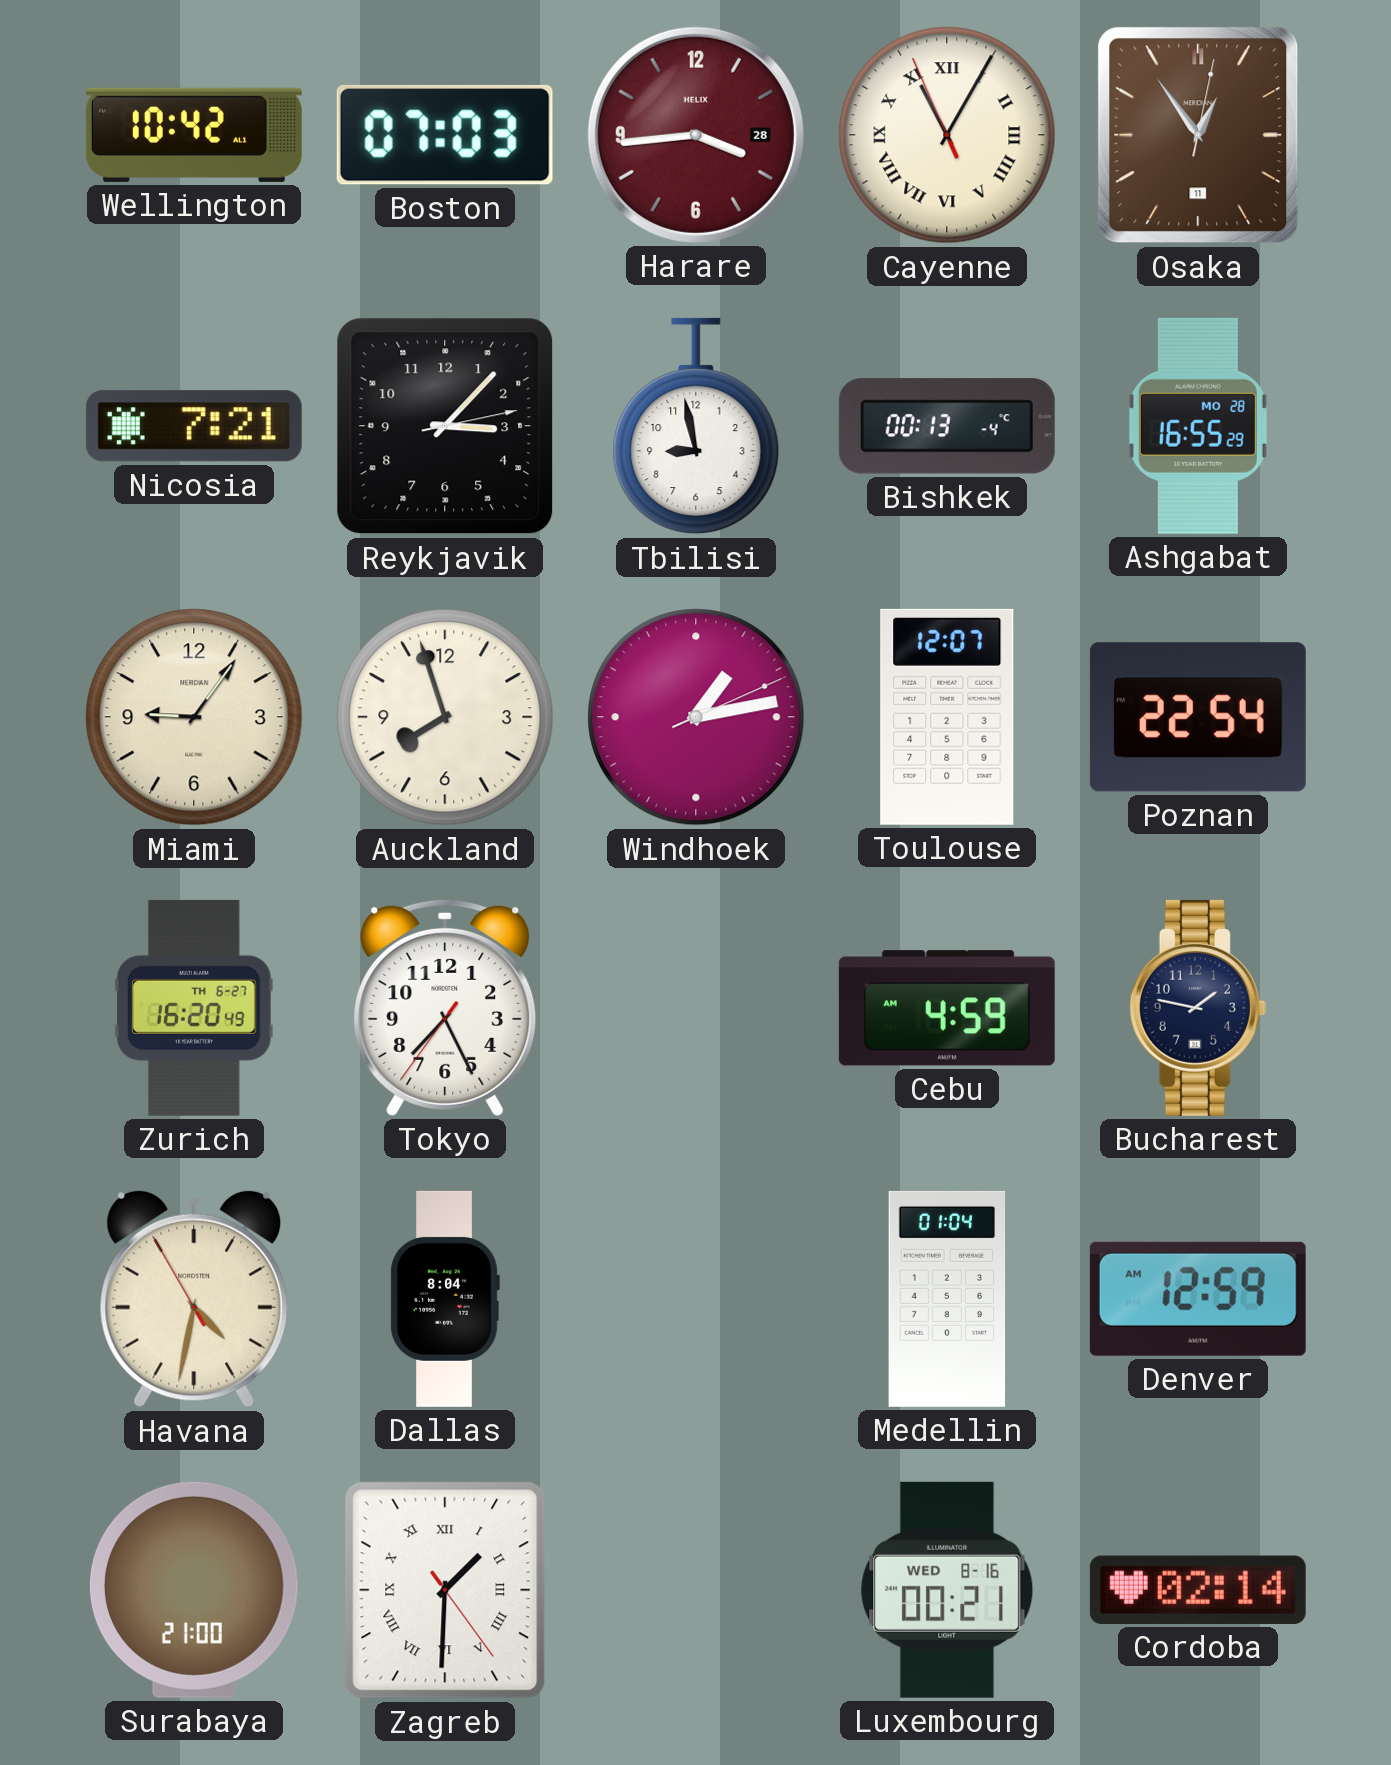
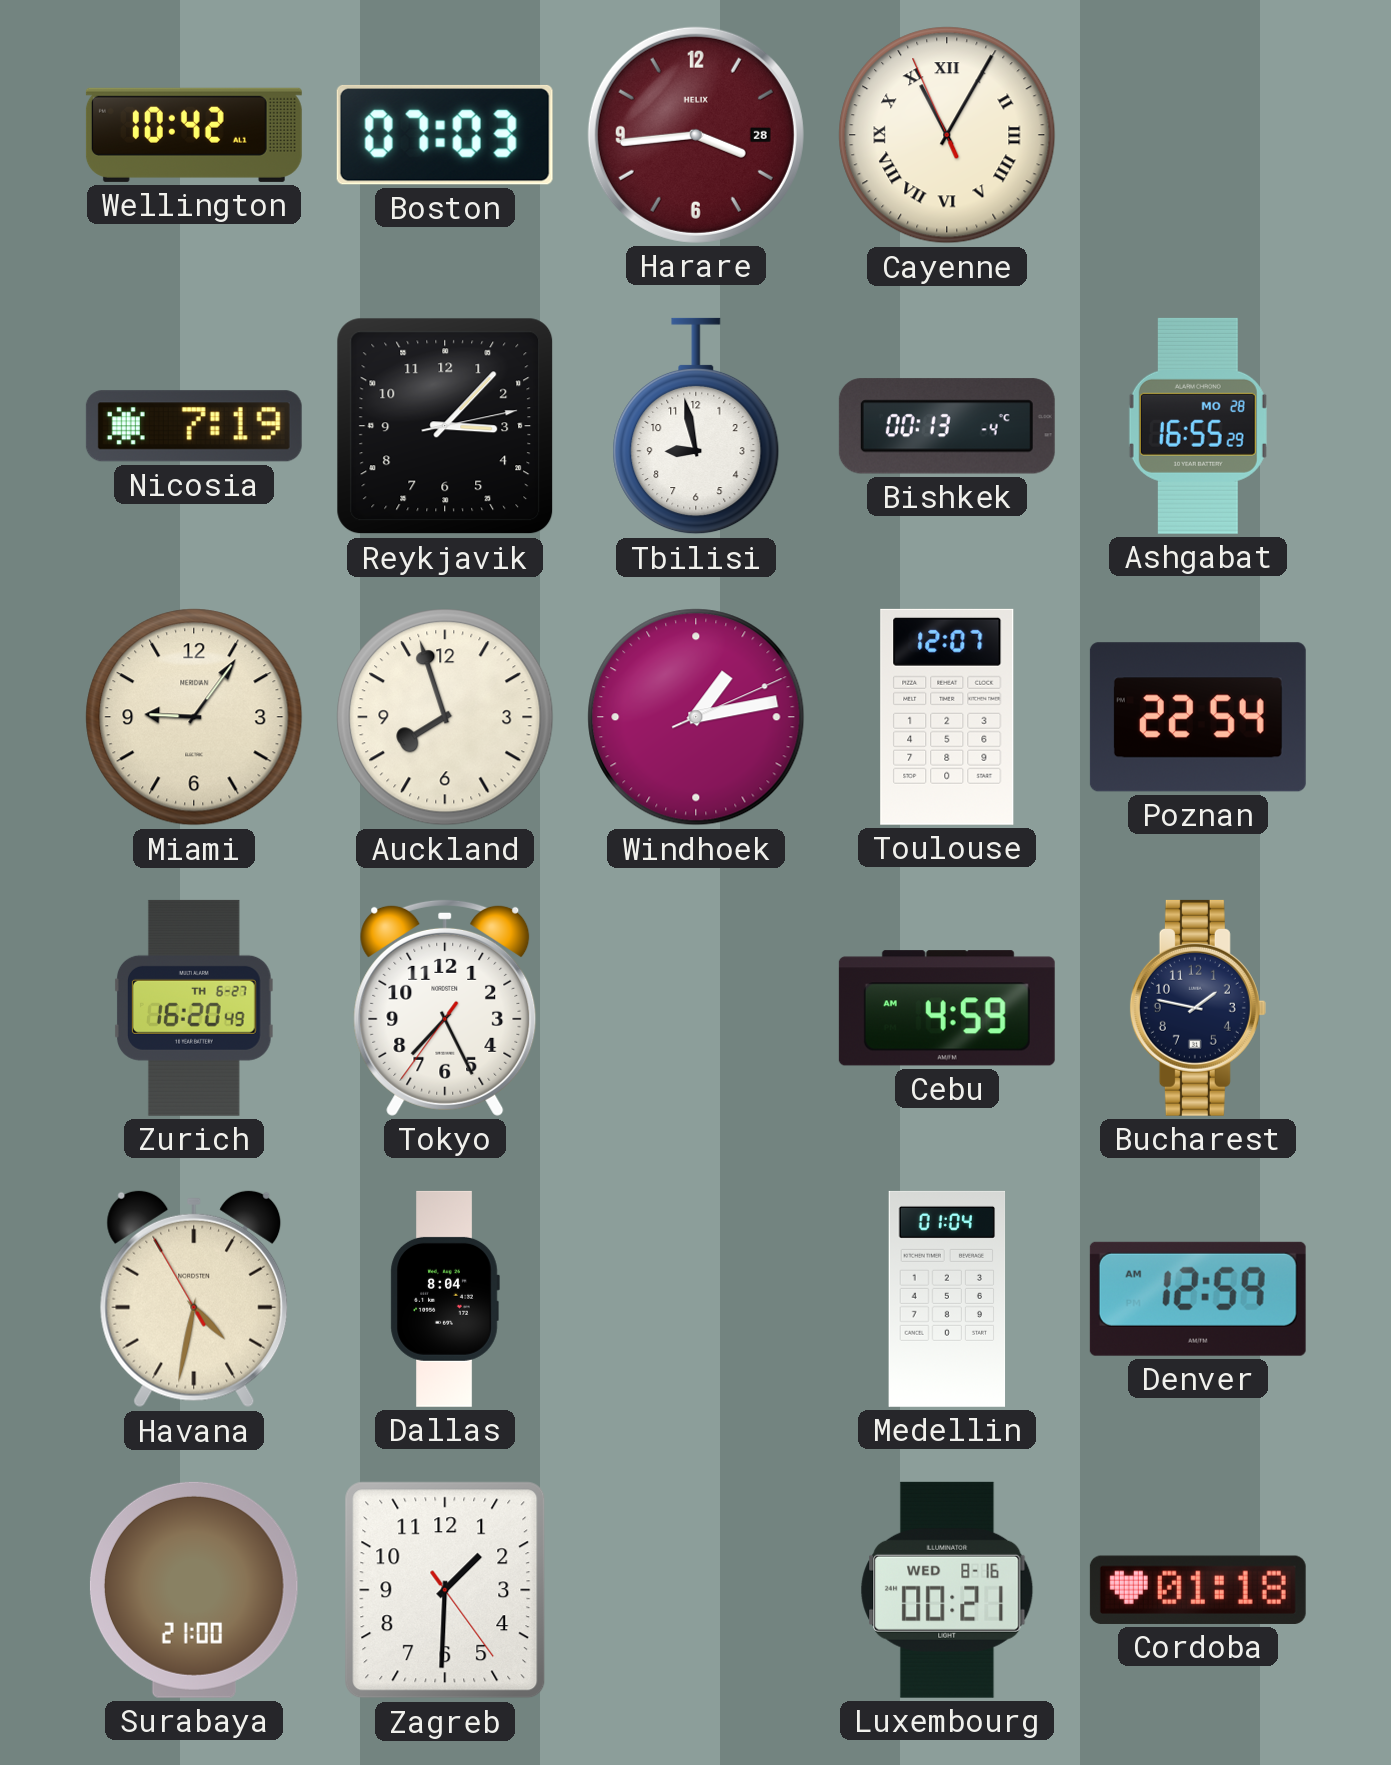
Osaka: 12:54 -> none (1198, 135)
Nicosia: 7:21 -> 7:19 (194, 426)
Zagreb numerals: Roman -> Arabic (445, 1590)
Cordoba: 02:14 -> 01:18 (1198, 1590)
